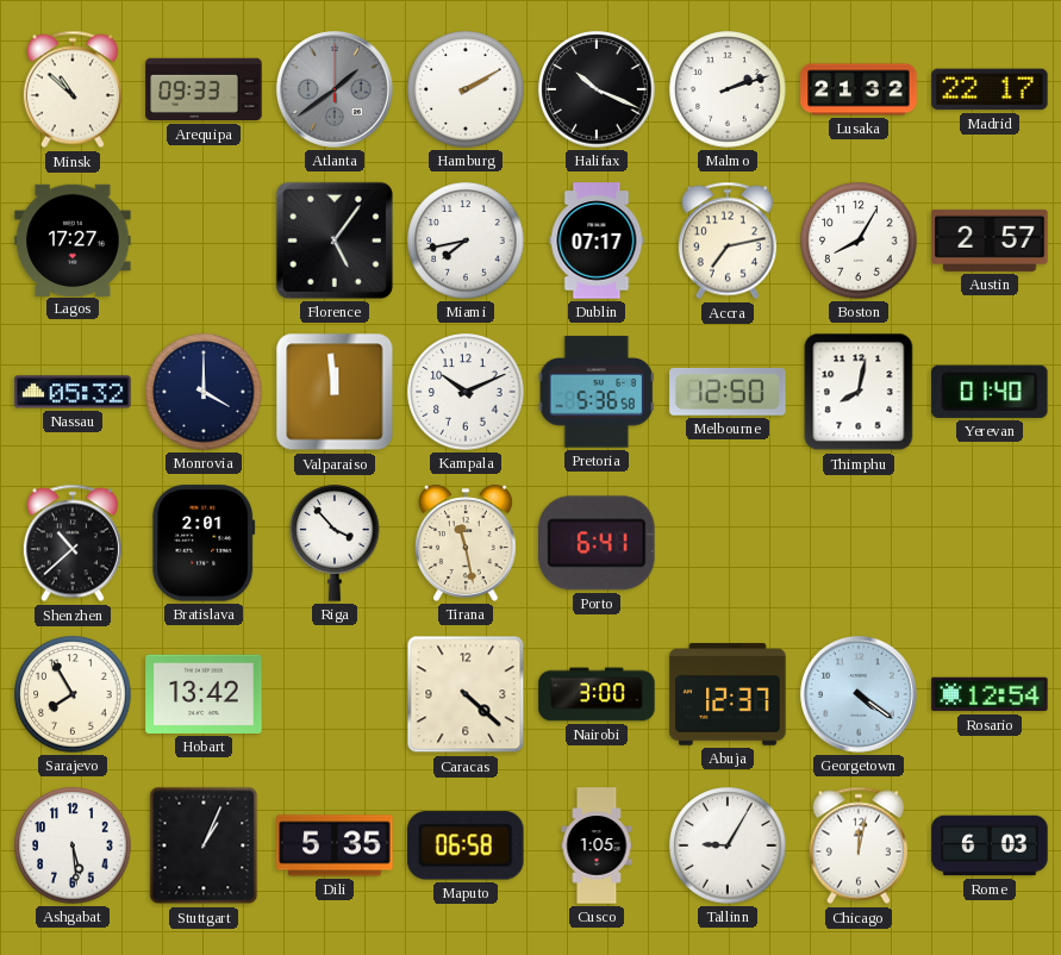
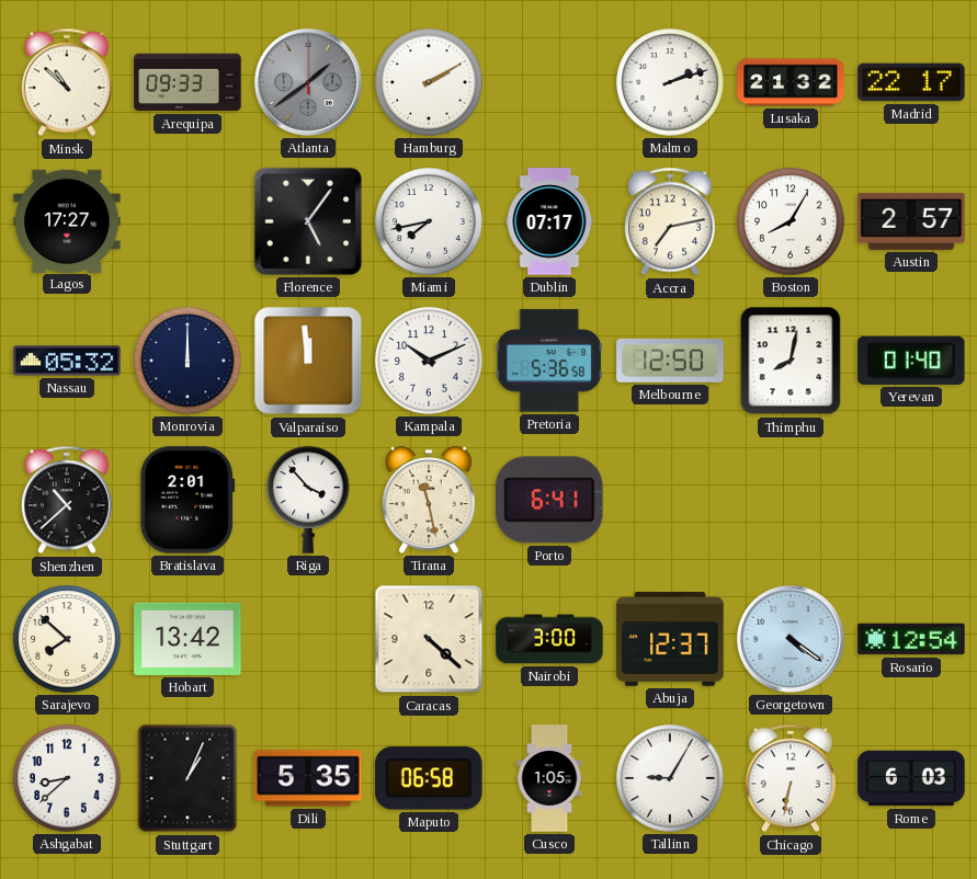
Halifax: 10:19 -> none (597, 89)
Monrovia: 4:00 -> 12:00 (188, 361)
Sarajevo: 7:55 -> 7:52 (67, 639)
Ashgabat: 5:29 -> 8:38 (67, 778)
Chicago: 12:02 -> 6:32 (791, 778)
